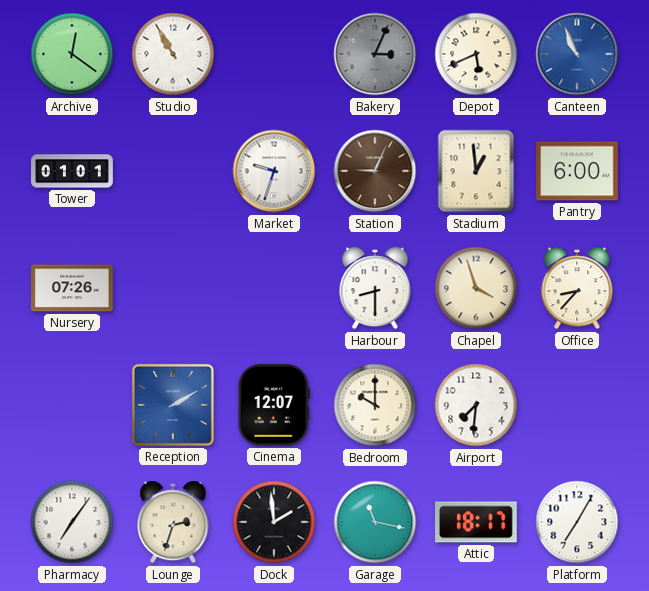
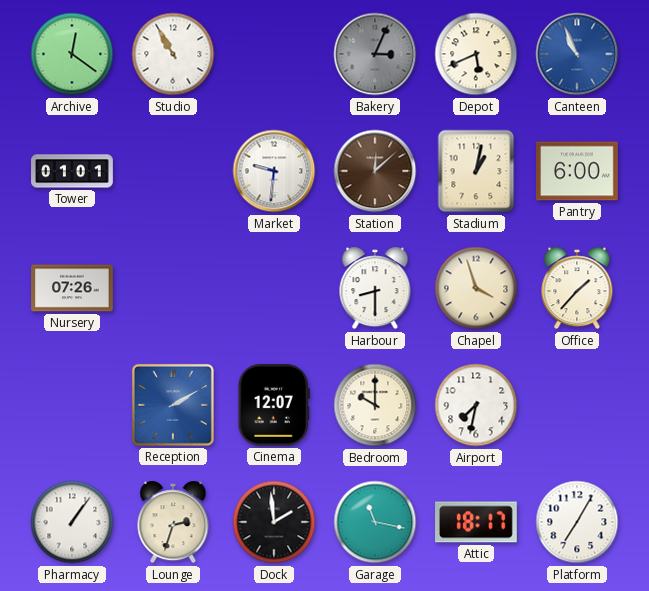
Market: 9:33 -> 9:31 (274, 171)
Station: 9:04 -> 12:08 (375, 171)
Stadium: 12:59 -> 1:02 (476, 171)
Office: 8:37 -> 1:37 (577, 288)
Airport: 7:31 -> 7:32 (476, 405)
Pharmacy: 7:06 -> 1:06 (72, 522)
